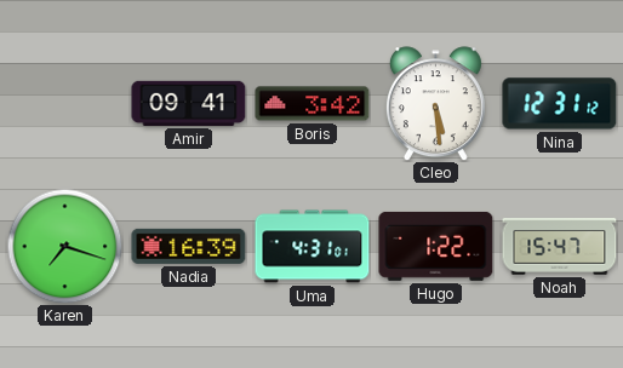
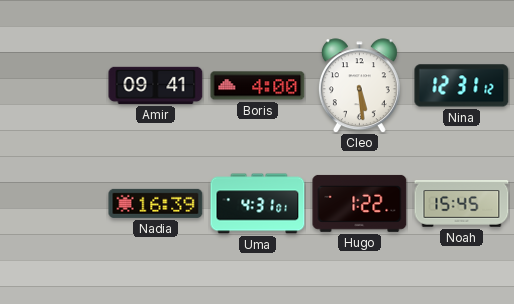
Boris: 3:42 -> 4:00 (258, 86)
Karen: 7:18 -> none (64, 246)
Noah: 15:47 -> 15:45 (462, 204)
